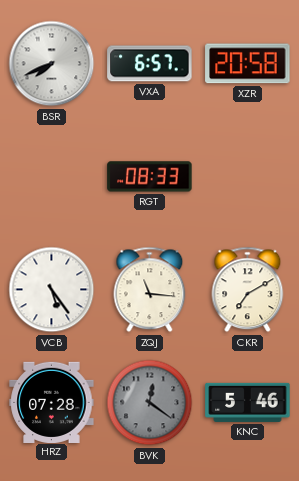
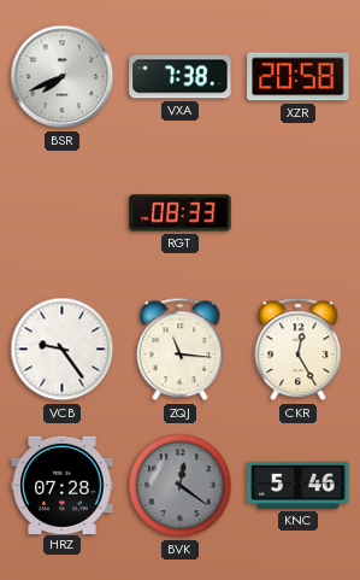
VXA: 6:57 -> 7:38 (181, 77)
VCB: 5:24 -> 9:24 (63, 350)
CKR: 7:10 -> 12:25 (299, 350)
